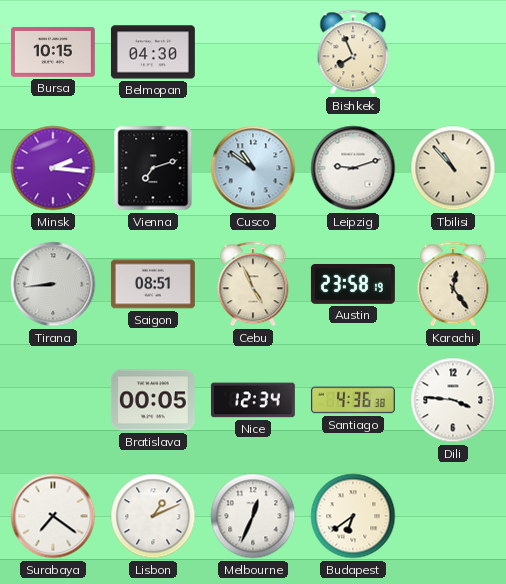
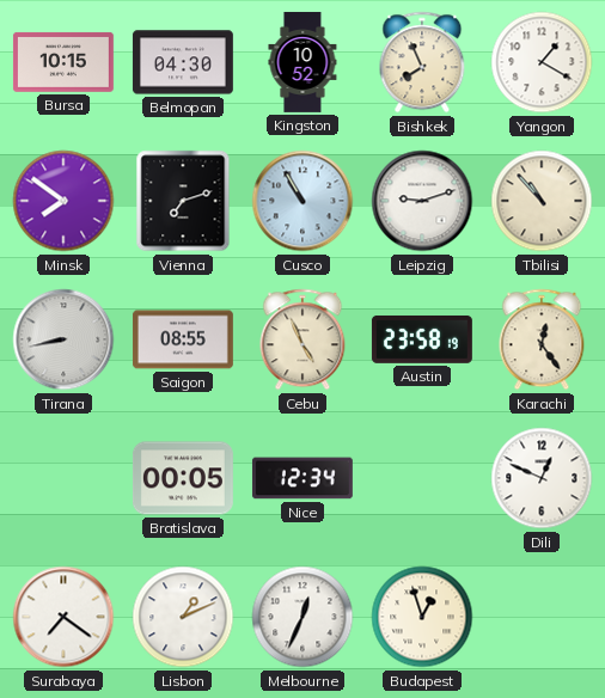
Kingston: none -> 10:52 (302, 62)
Yangon: none -> 1:20 (542, 62)
Minsk: 2:16 -> 7:51 (63, 201)
Cusco: 10:51 -> 10:55 (302, 201)
Tirana: 8:44 -> 8:43 (63, 339)
Saigon: 08:51 -> 08:55 (183, 339)
Santiago: 4:36 -> none (353, 400)
Dili: 3:46 -> 12:49 (542, 478)
Budapest: 6:39 -> 12:57 (422, 617)
